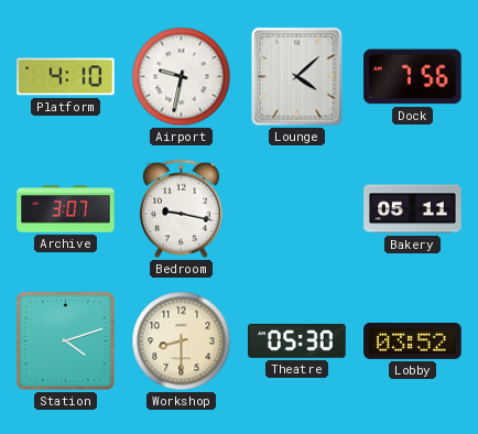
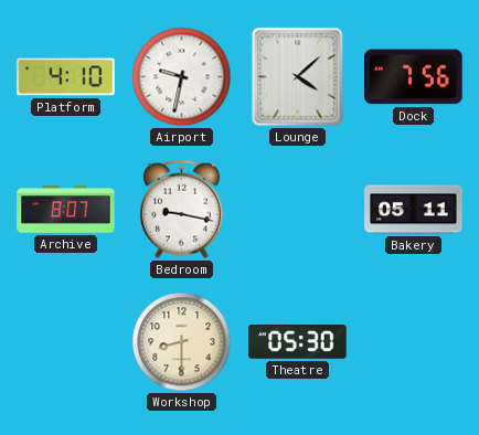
Archive: 3:07 -> 8:07 (66, 210)
Station: 4:12 -> none (65, 340)
Lobby: 03:52 -> none (413, 340)
